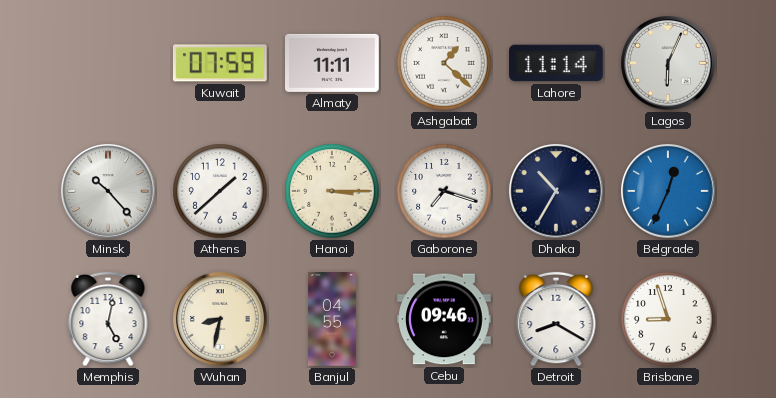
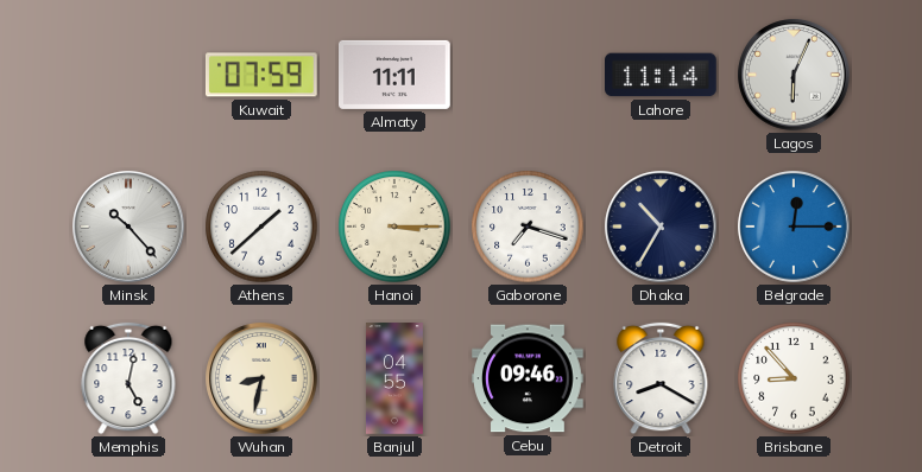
Ashgabat: 1:22 -> none (444, 63)
Belgrade: 12:34 -> 12:15 (794, 227)
Brisbane: 8:57 -> 8:53 (794, 378)
